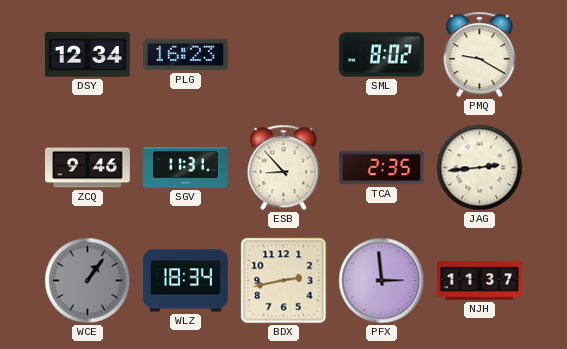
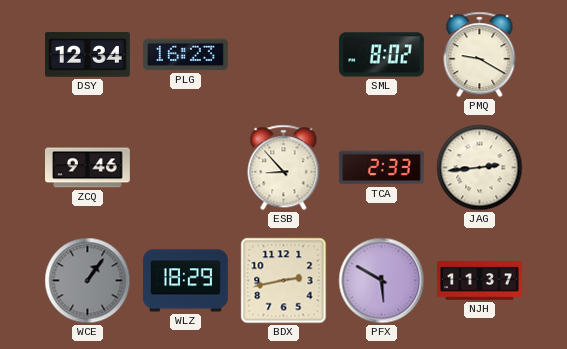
SGV: 11:31 -> none (186, 168)
TCA: 2:35 -> 2:33 (381, 168)
WLZ: 18:34 -> 18:29 (185, 281)
PFX: 2:59 -> 5:50 (382, 281)
